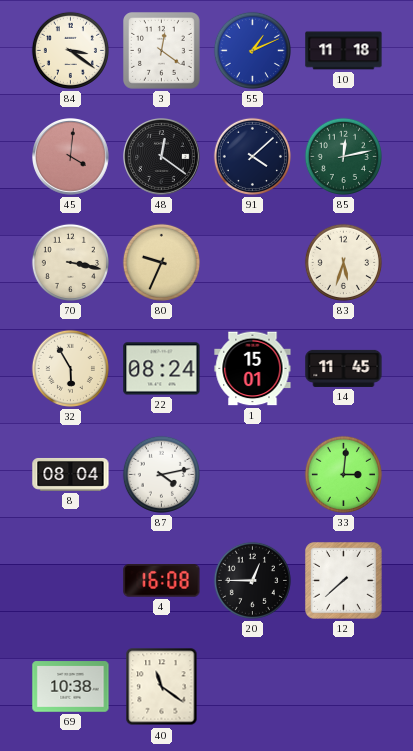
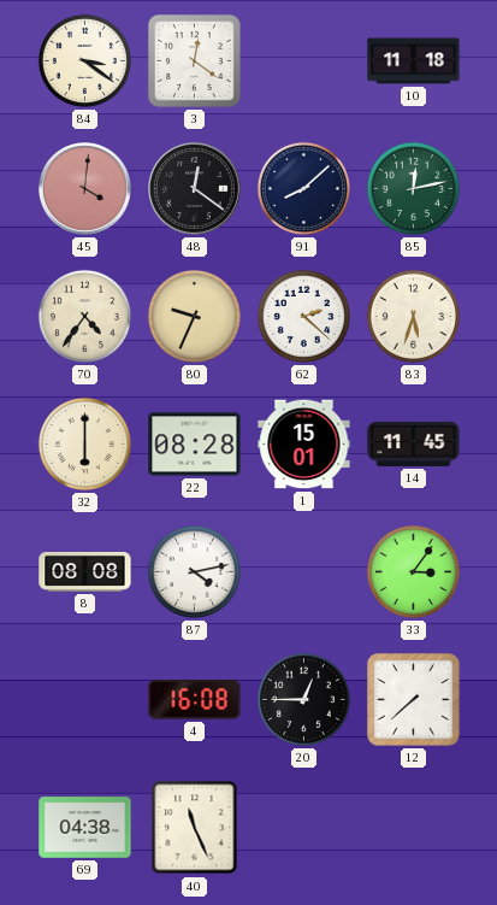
55: 1:11 -> none (252, 50)
91: 4:08 -> 8:08 (303, 188)
70: 3:17 -> 4:36 (84, 316)
62: none -> 2:22 (303, 316)
32: 5:55 -> 6:00 (84, 443)
22: 08:24 -> 08:28 (195, 445)
8: 08:04 -> 08:08 (85, 571)
33: 3:01 -> 3:06 (413, 571)
69: 10:38 -> 04:38 (85, 828)
40: 11:21 -> 11:26 (195, 828)
